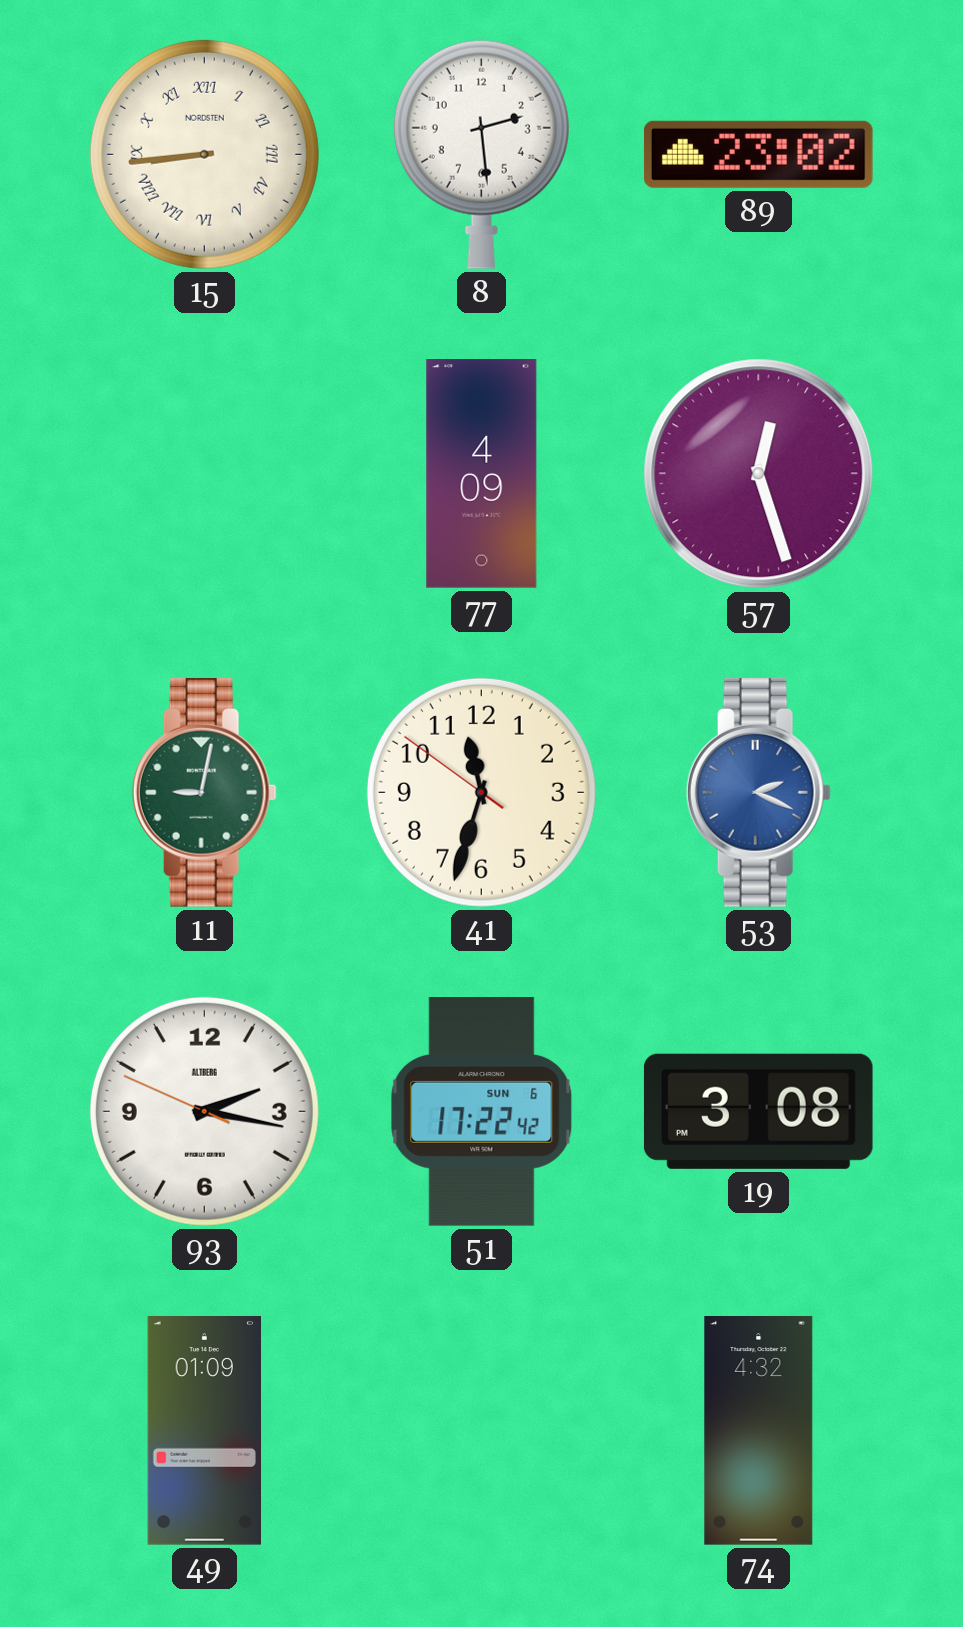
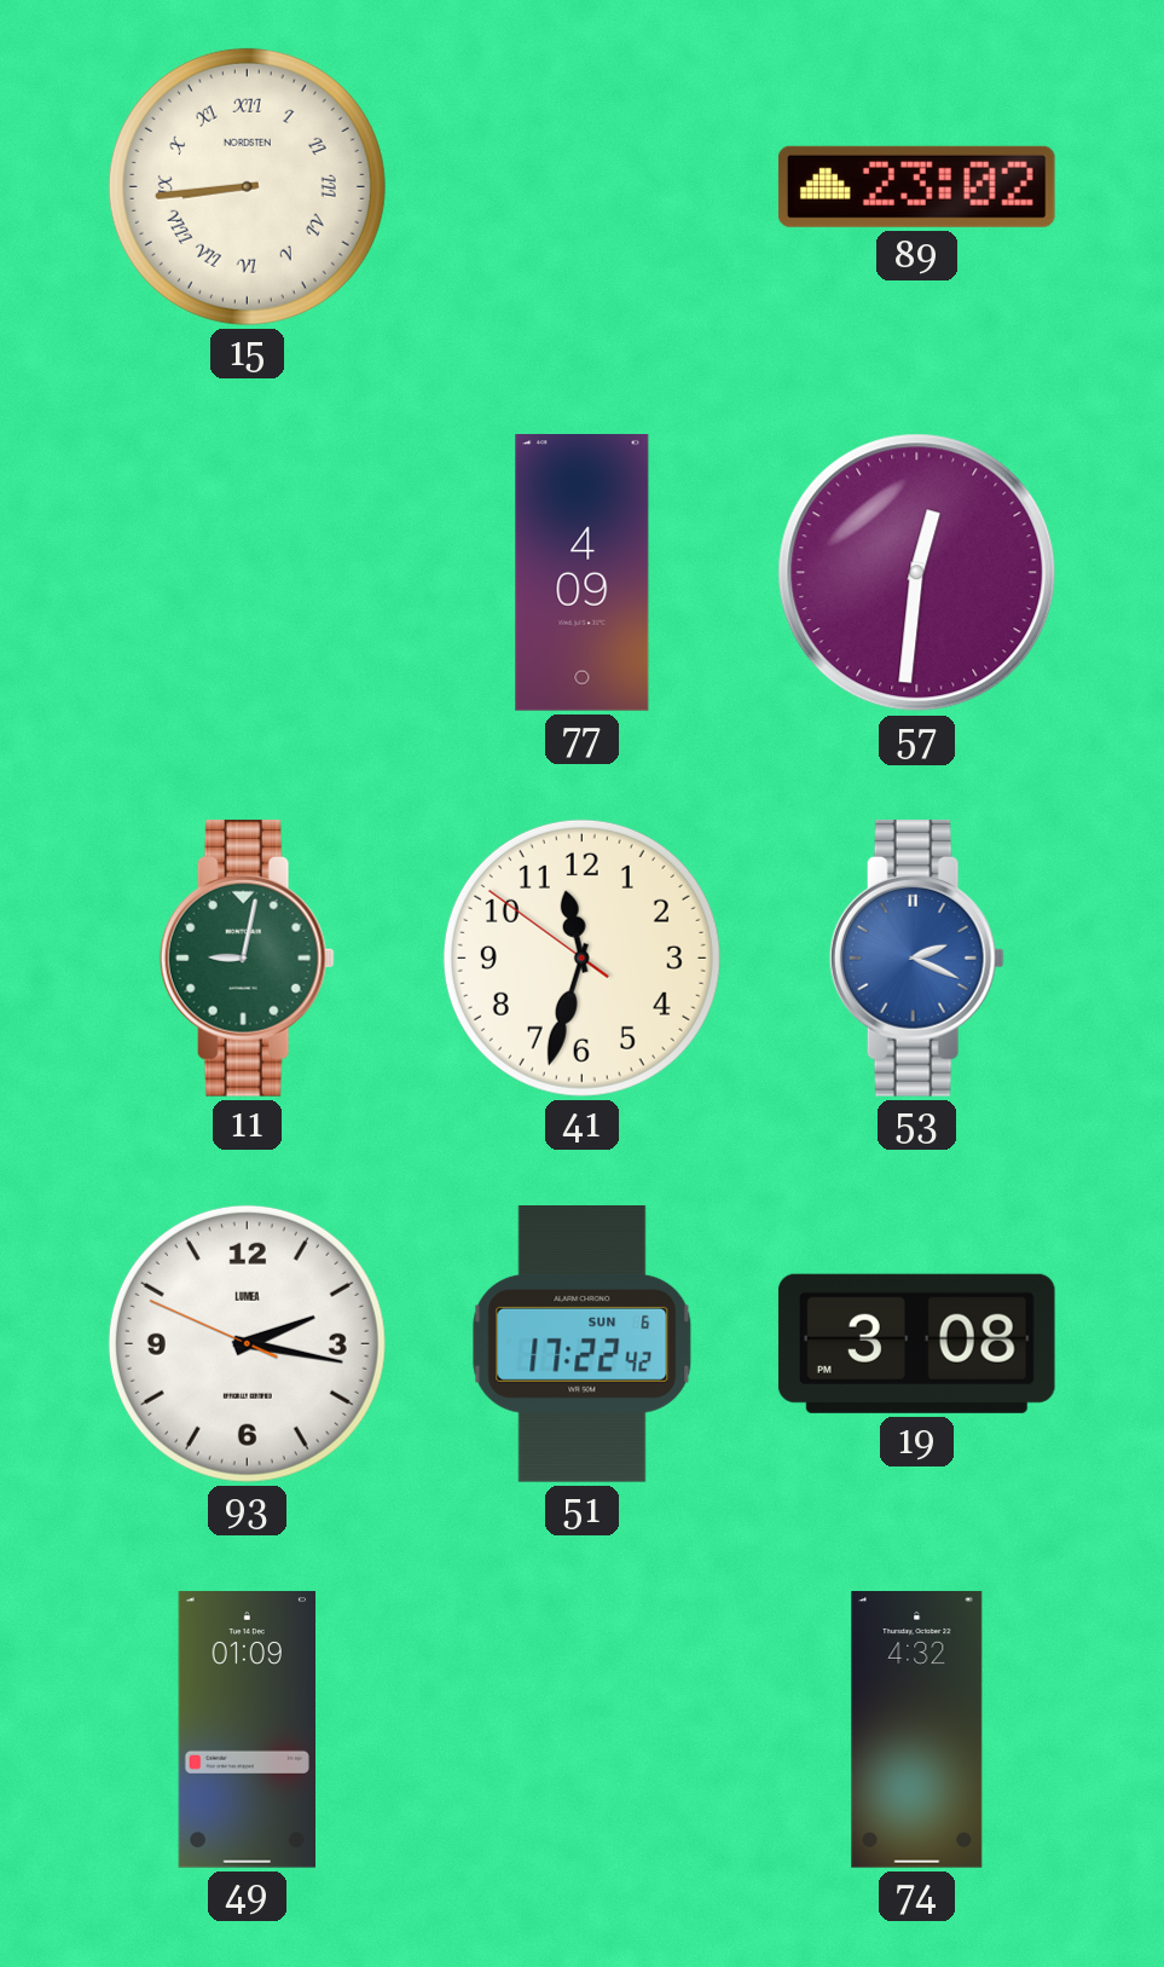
8: 2:29 -> none (481, 154)
57: 12:27 -> 12:31 (917, 573)
93 brand: ALTBERG -> LUMEA (247, 1343)
